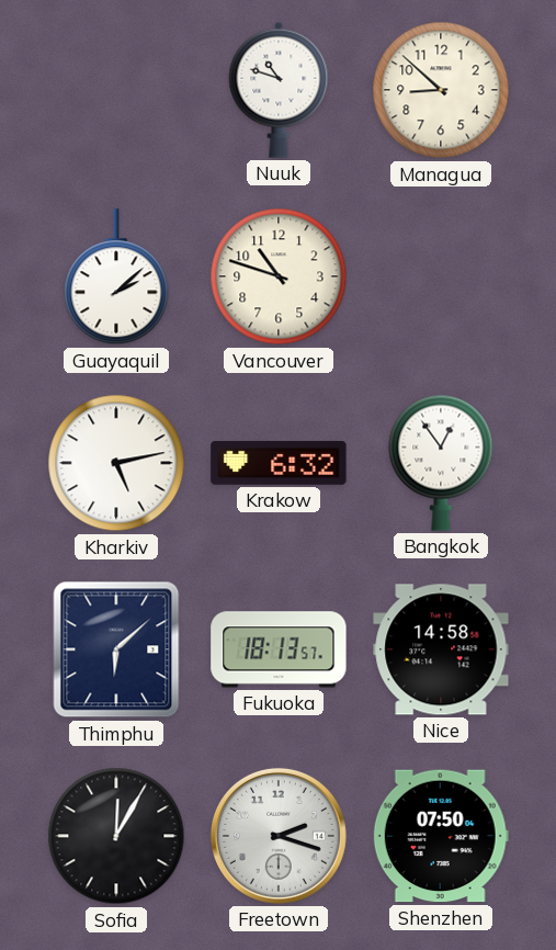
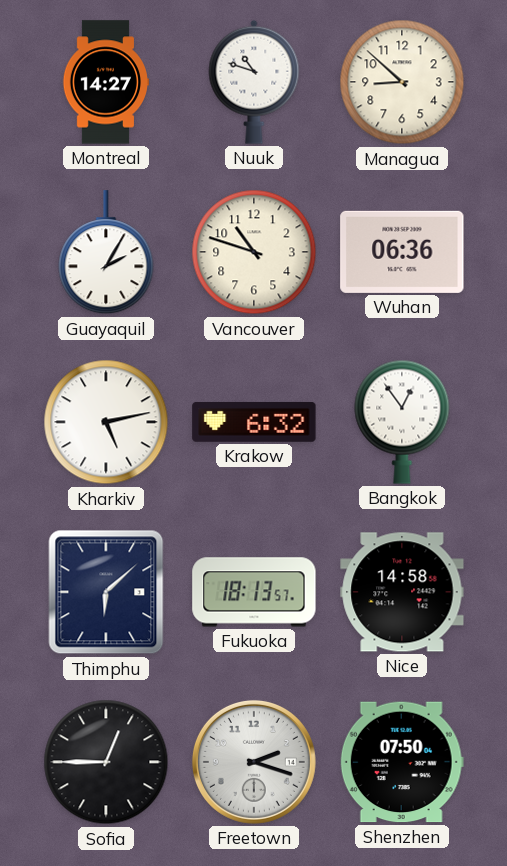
Montreal: none -> 14:27 (106, 82)
Guayaquil: 2:08 -> 2:05 (106, 253)
Wuhan: none -> 06:36 (402, 252)
Sofia: 12:05 -> 12:45 (106, 762)
